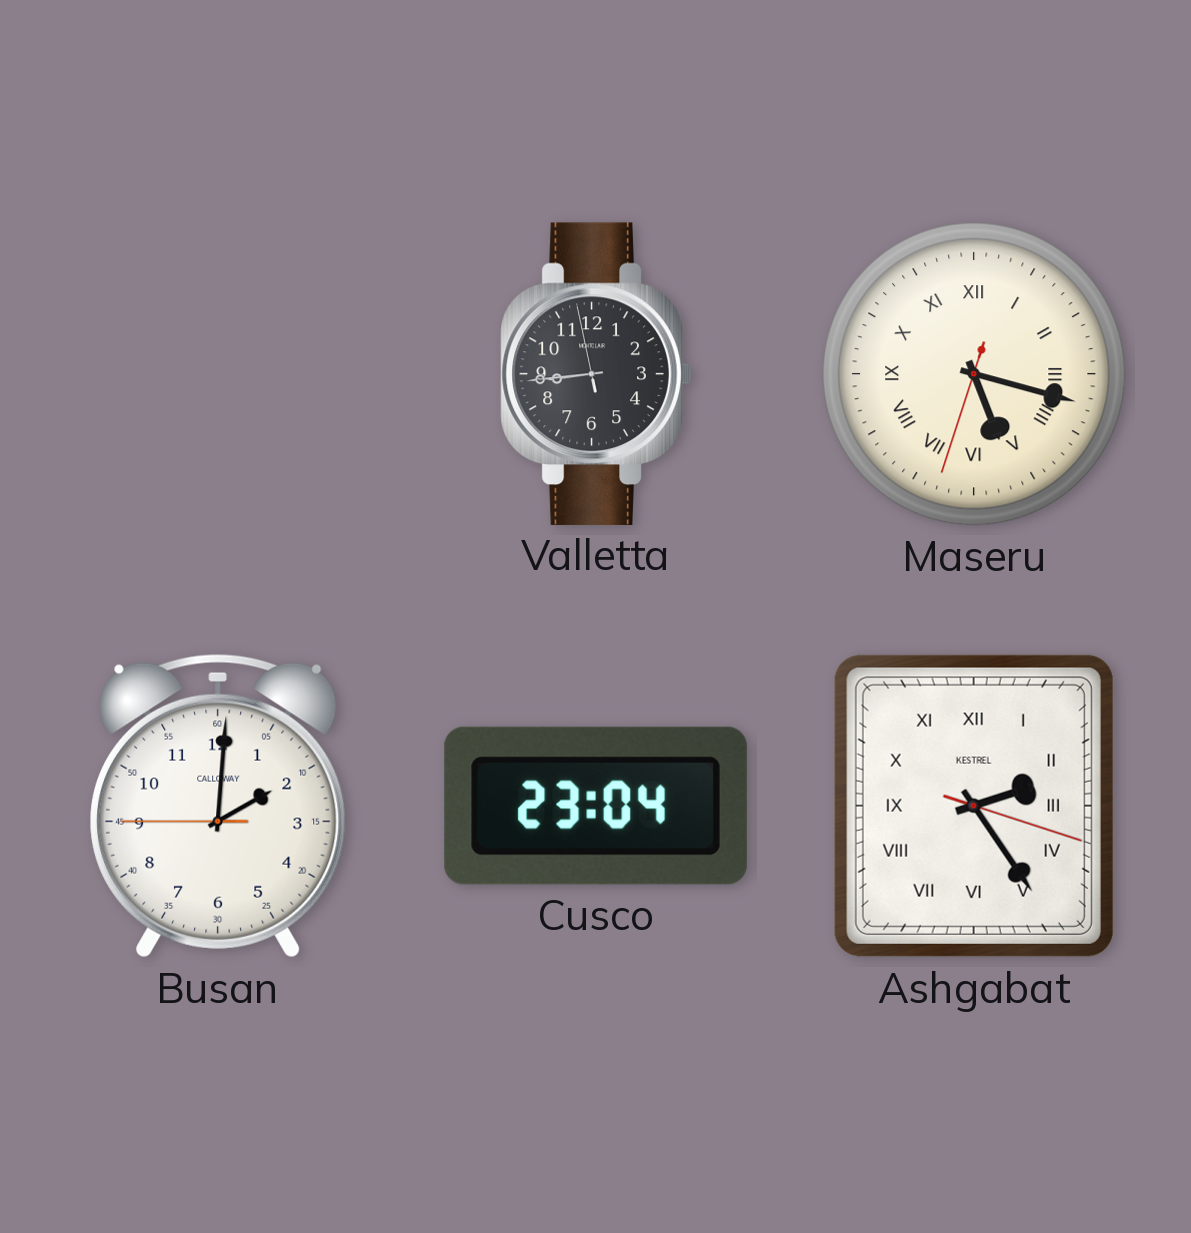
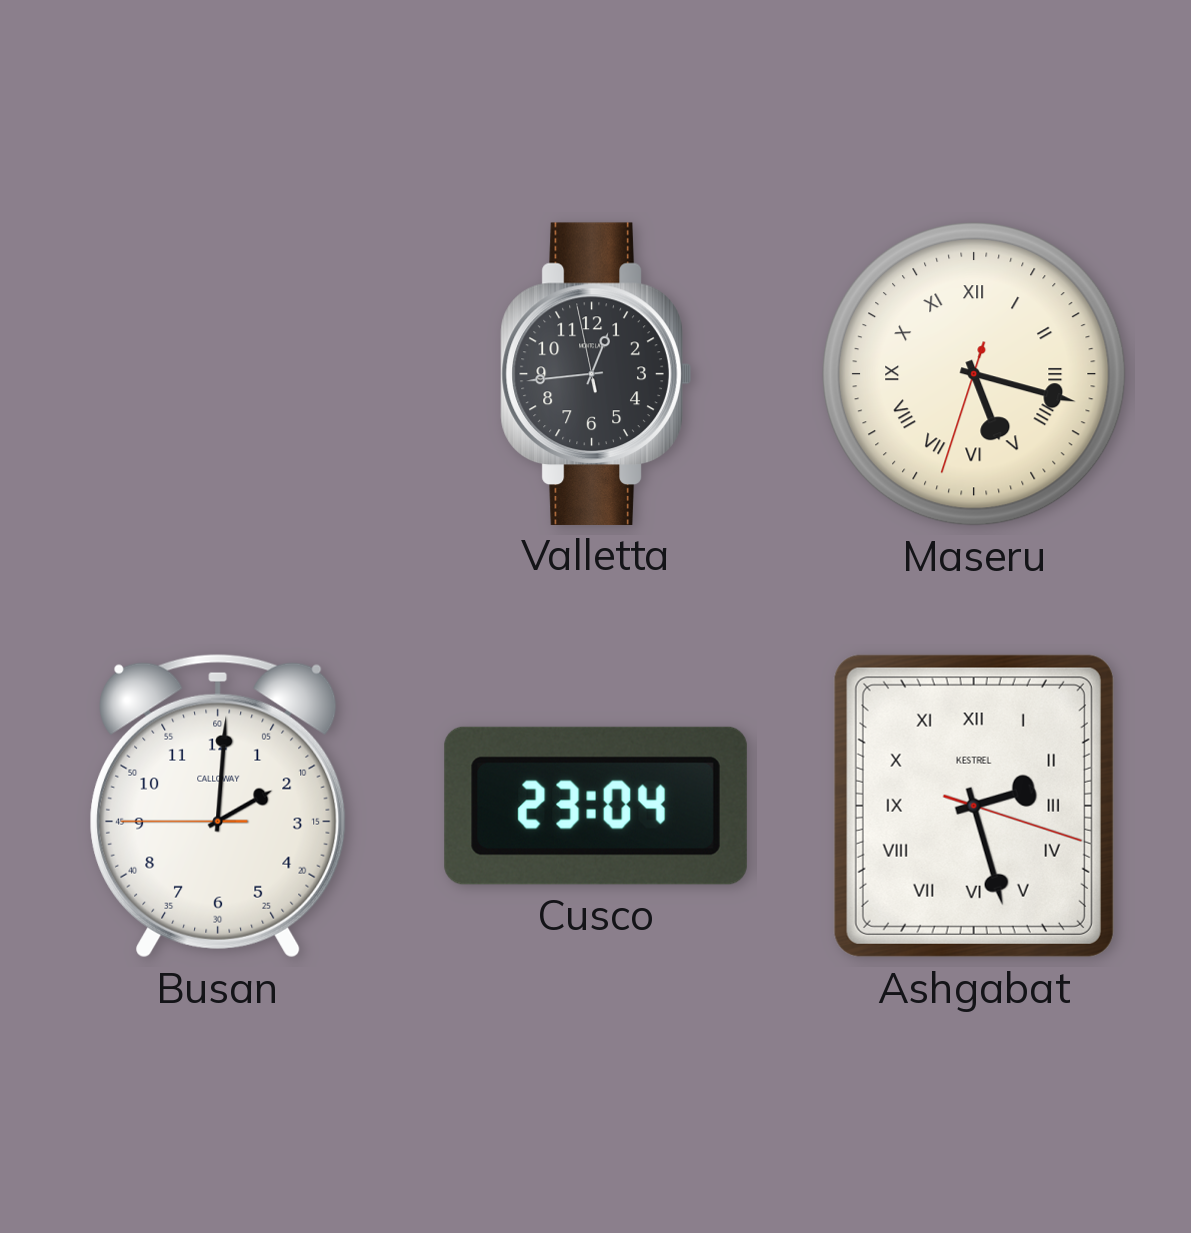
Valletta: 8:43 -> 12:43 (596, 374)
Ashgabat: 2:24 -> 2:27 (974, 806)
